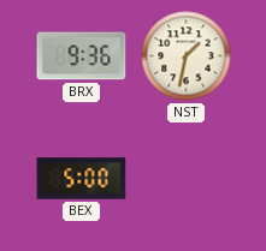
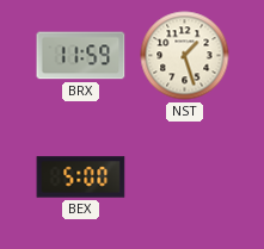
BRX: 9:36 -> 11:59 (81, 56)
NST: 1:32 -> 1:27 (185, 56)
